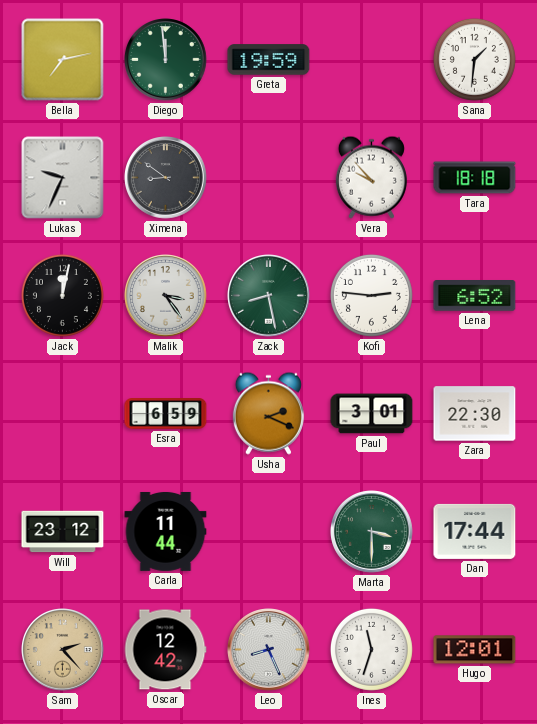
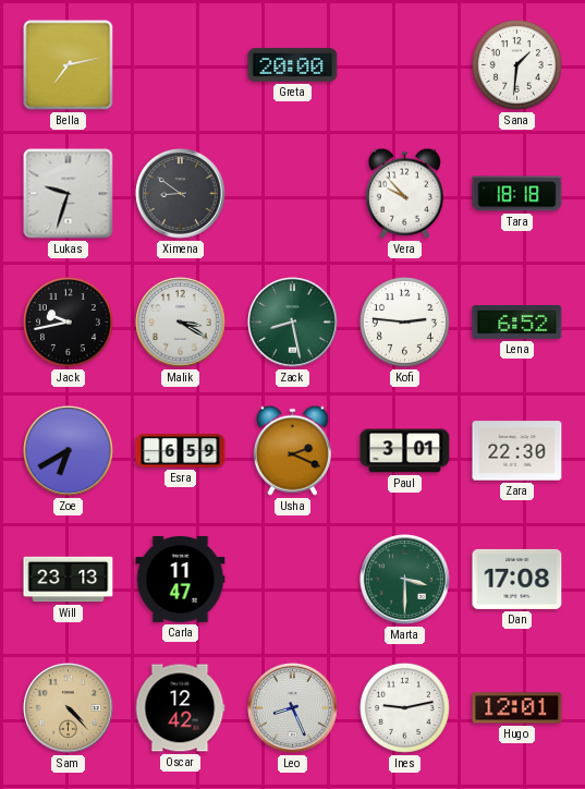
Diego: 11:59 -> none (166, 60)
Greta: 19:59 -> 20:00 (293, 65)
Lukas: 9:34 -> 9:33 (69, 194)
Jack: 12:02 -> 9:43 (68, 321)
Malik: 3:24 -> 3:20 (181, 323)
Zoe: none -> 6:40 (69, 451)
Will: 23:12 -> 23:13 (69, 580)
Carla: 11:44 -> 11:47 (181, 579)
Dan: 17:44 -> 17:08 (517, 579)
Sam: 2:23 -> 4:23 (69, 708)
Ines: 11:33 -> 9:13 (404, 707)
